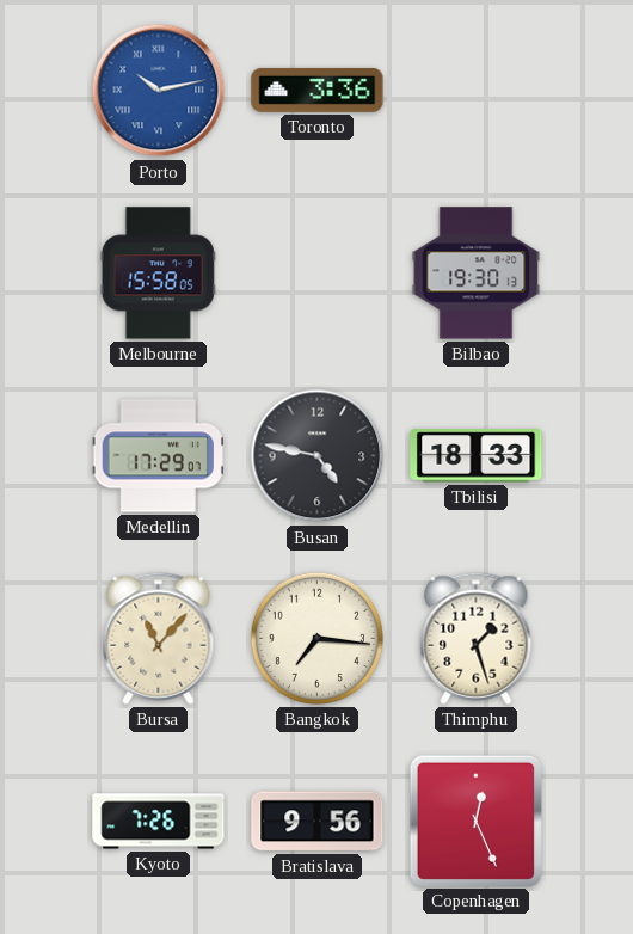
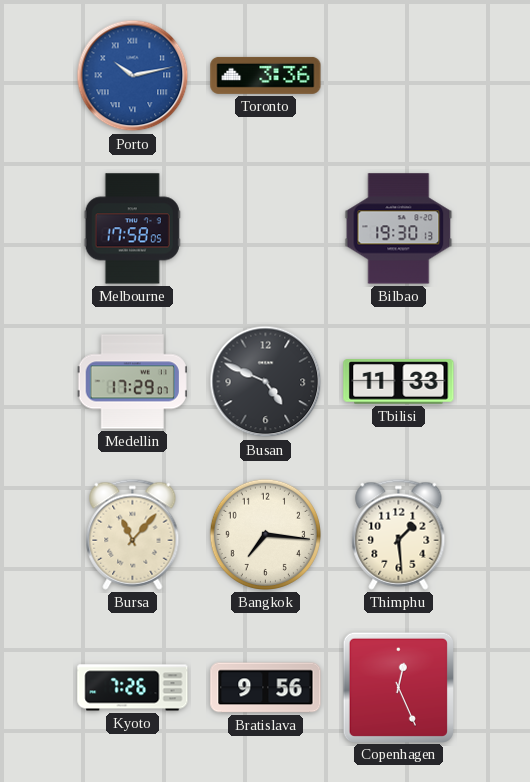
Melbourne: 15:58 -> 17:58 (132, 229)
Busan: 4:47 -> 4:49 (266, 382)
Tbilisi: 18:33 -> 11:33 (399, 382)
Thimphu: 1:27 -> 1:29 (399, 534)
